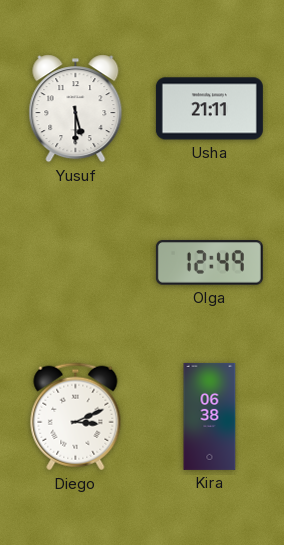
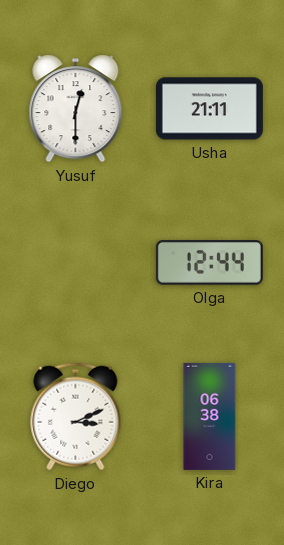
Yusuf: 5:30 -> 12:30 (76, 109)
Olga: 12:49 -> 12:44 (209, 263)
